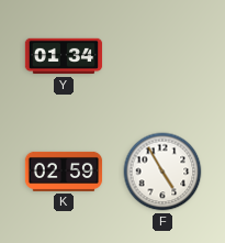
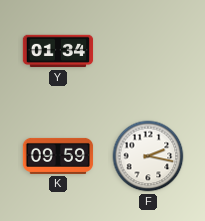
K: 02:59 -> 09:59 (58, 156)
F: 4:55 -> 2:17 (148, 156)
